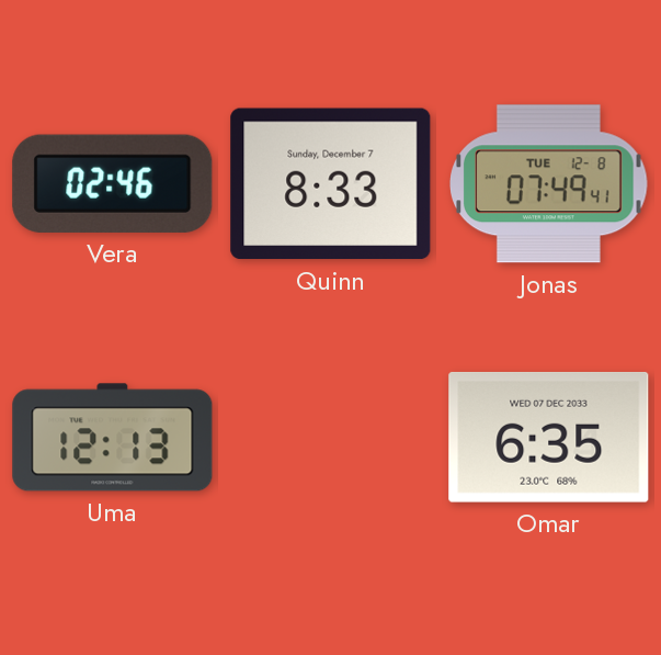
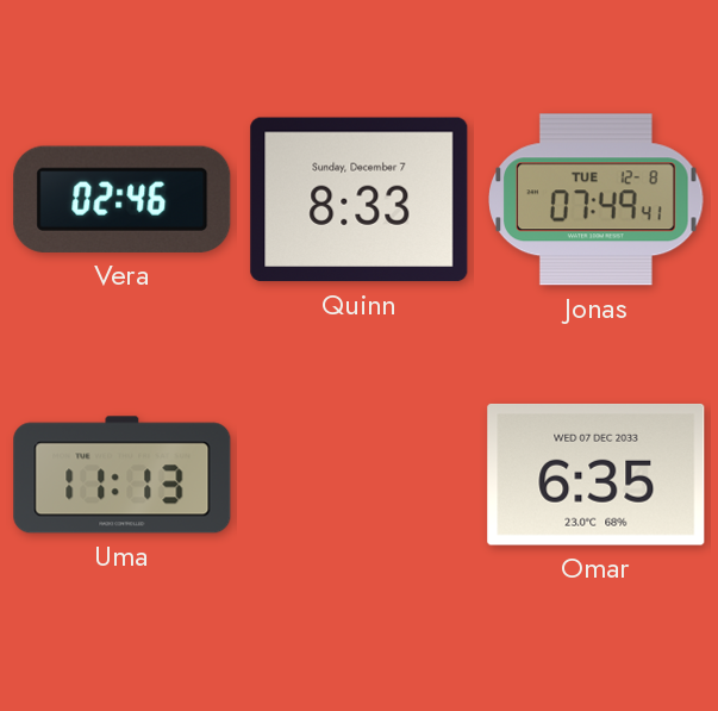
Uma: 12:13 -> 11:13 (123, 475)
